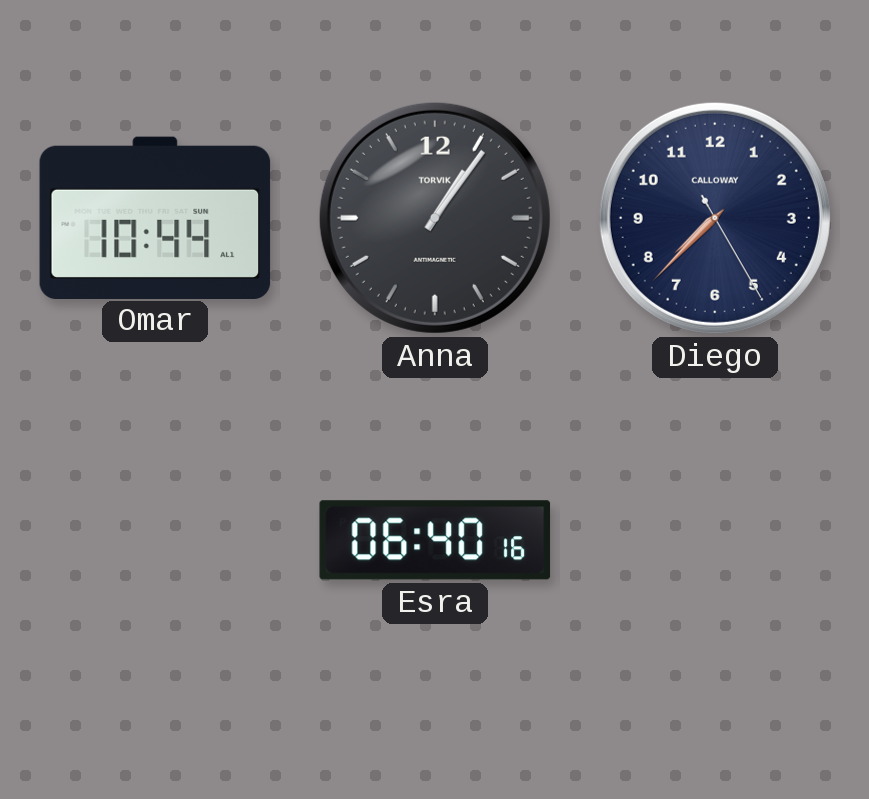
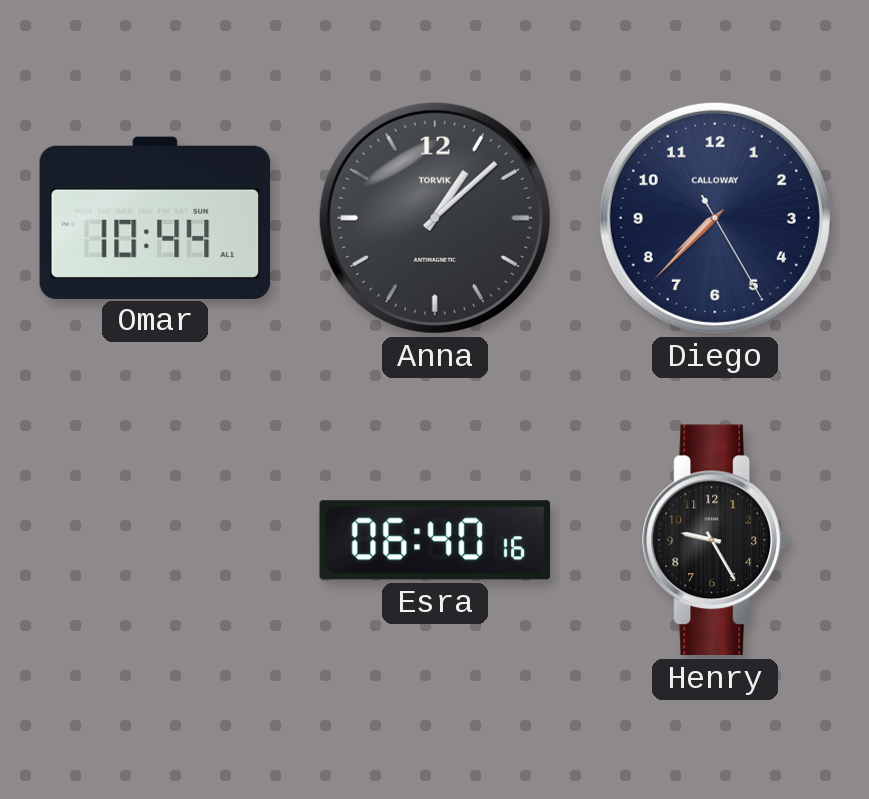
Anna: 1:06 -> 1:08 (435, 218)
Henry: none -> 9:25 (715, 540)
